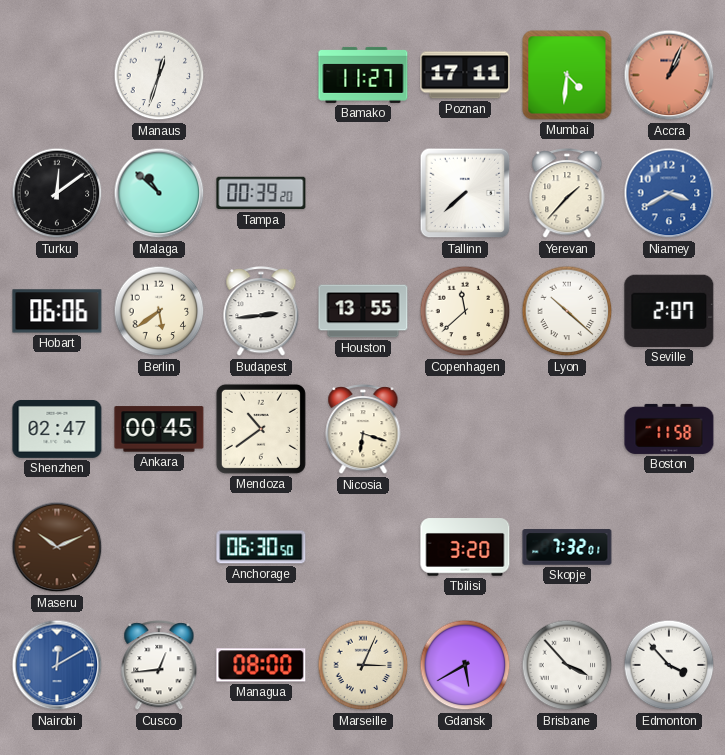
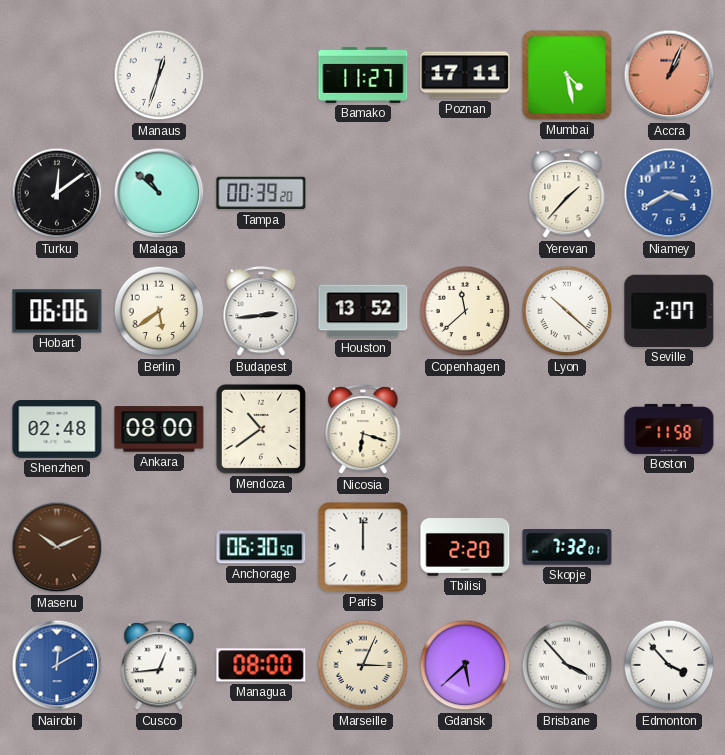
Mumbai: 4:31 -> 4:28 (567, 75)
Tallinn: 7:38 -> none (465, 193)
Houston: 13:55 -> 13:52 (363, 311)
Shenzhen: 02:47 -> 02:48 (57, 429)
Ankara: 00:45 -> 08:00 (159, 429)
Paris: none -> 12:00 (363, 547)
Tbilisi: 3:20 -> 2:20 (465, 547)
Gdansk: 5:40 -> 5:38 (465, 665)
